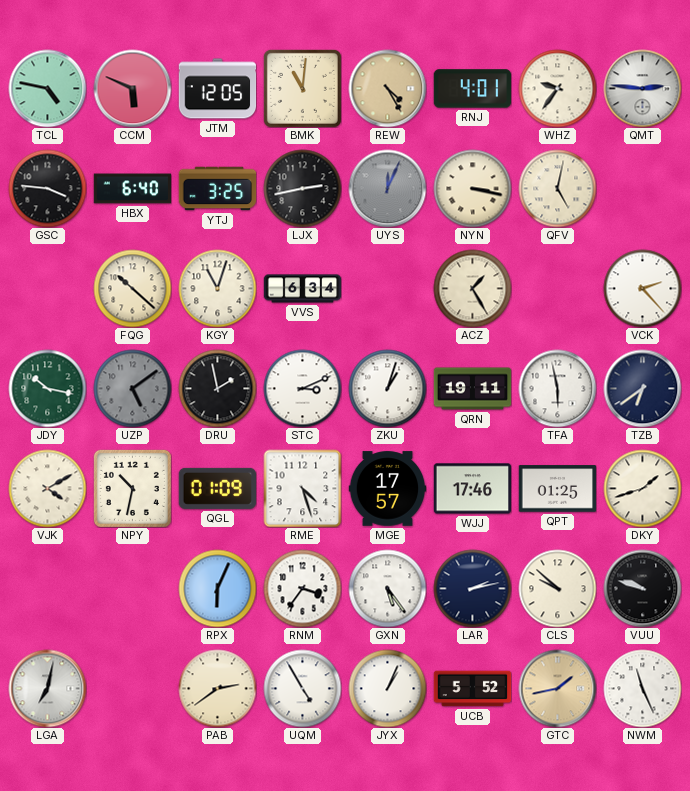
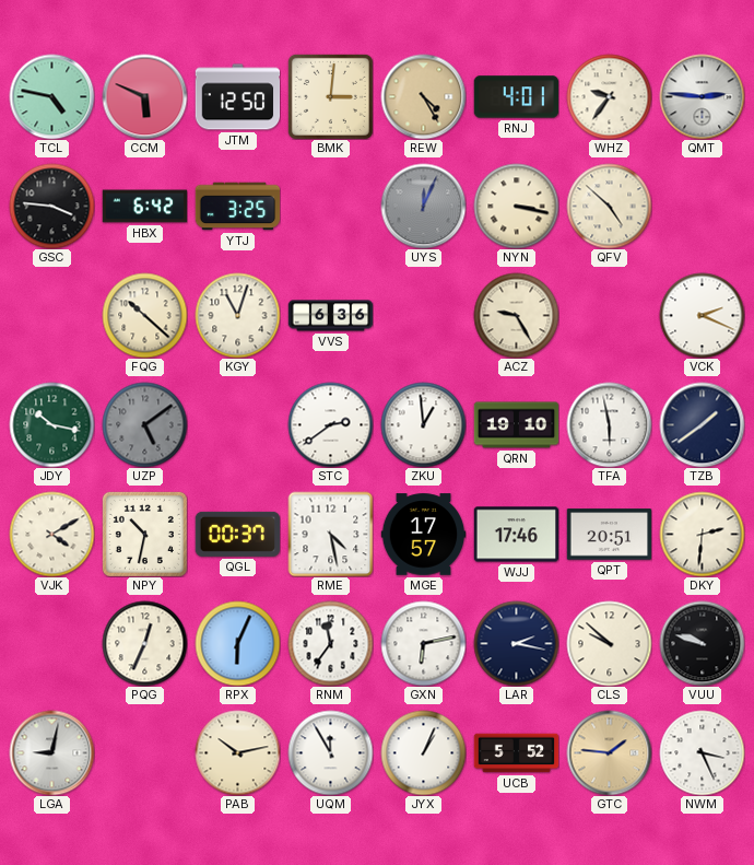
JTM: 12:05 -> 12:50 (237, 97)
BMK: 11:01 -> 3:01 (330, 96)
HBX: 6:40 -> 6:42 (144, 207)
LJX: 2:43 -> none (302, 188)
QFV: 5:02 -> 4:52 (609, 206)
VVS: 6:34 -> 6:36 (330, 316)
ACZ: 1:25 -> 9:25 (516, 315)
VCK: 2:23 -> 2:19 (702, 315)
DRU: 1:58 -> none (217, 388)
STC: 3:11 -> 2:39 (330, 424)
ZKU: 1:03 -> 12:59 (423, 424)
QRN: 19:11 -> 19:10 (516, 425)
TZB: 6:39 -> 1:39 (702, 424)
QGL: 01:09 -> 00:37 (237, 534)
RME: 4:27 -> 4:28 (330, 534)
QPT: 01:25 -> 20:51 (609, 535)
DKY: 1:42 -> 2:31 (702, 534)
PQG: none -> 12:34 (144, 643)
RNM: 3:36 -> 11:36 (330, 643)
GXN: 5:24 -> 6:13 (423, 643)
LAR: 2:13 -> 2:17 (516, 643)
LGA: 7:02 -> 9:02 (51, 752)
PAB: 2:39 -> 10:13 (237, 752)
UQM: 4:55 -> 11:55 (330, 752)
GTC: 1:43 -> 1:46 (609, 752)
NWM: 11:26 -> 3:26 (702, 752)
